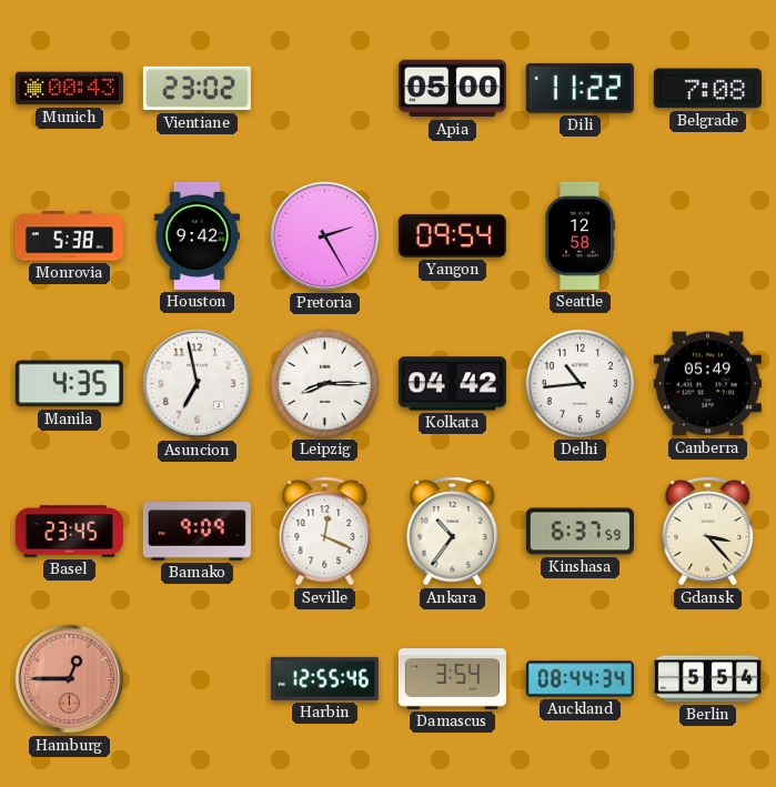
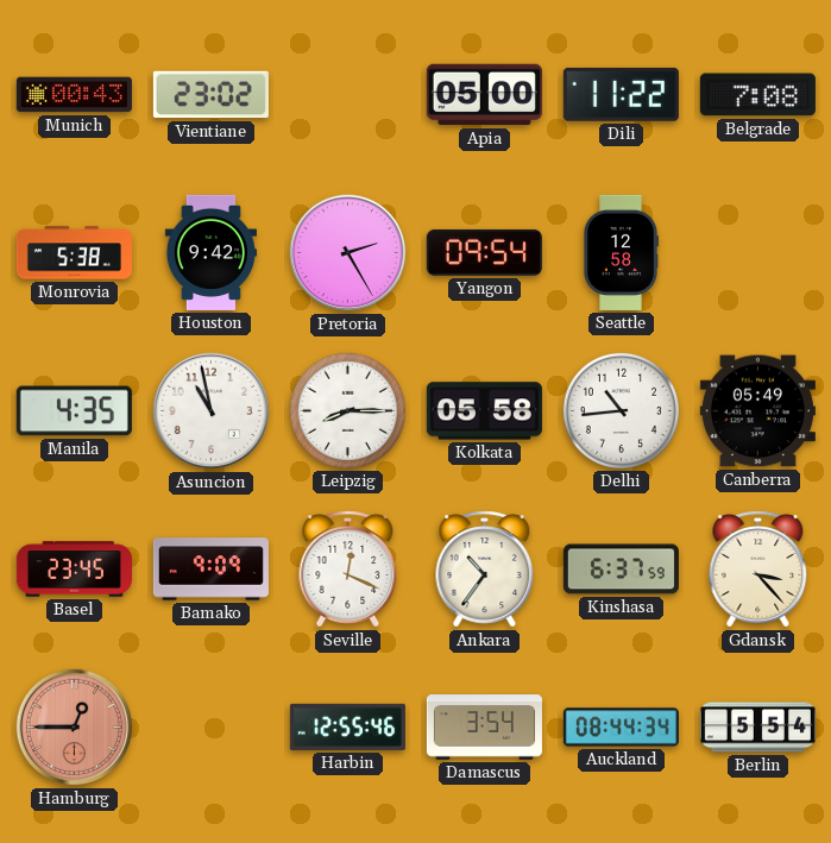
Asuncion: 6:58 -> 10:58 (212, 411)
Kolkata: 04:42 -> 05:58 (484, 411)
